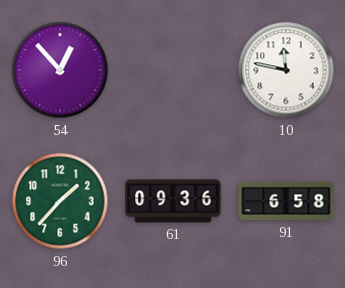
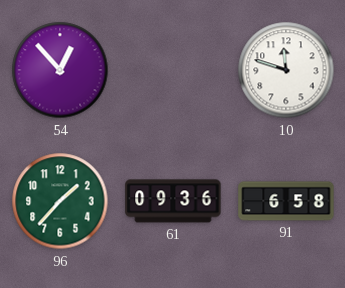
10: 11:47 -> 11:48 (286, 70)
